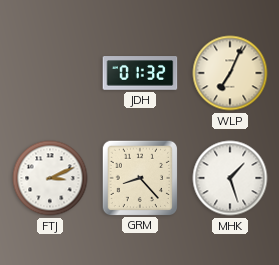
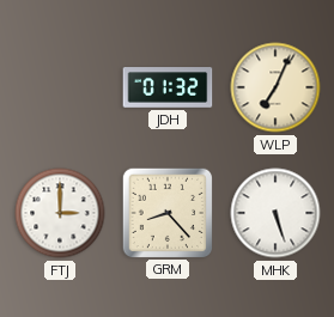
FTJ: 3:11 -> 3:00 (60, 213)
MHK: 1:27 -> 5:27 (275, 213)
